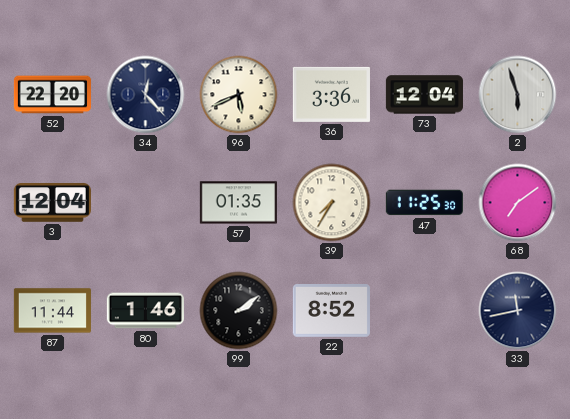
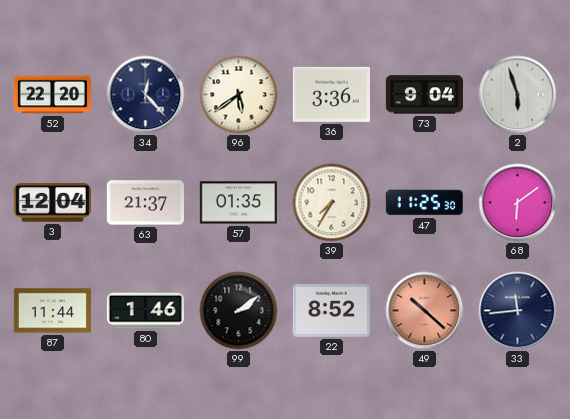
96: 5:41 -> 5:39 (239, 95)
73: 12:04 -> 9:04 (424, 95)
63: none -> 21:37 (145, 203)
68: 7:09 -> 6:09 (518, 203)
49: none -> 10:22 (425, 311)
33: 11:43 -> 11:44 (518, 311)
